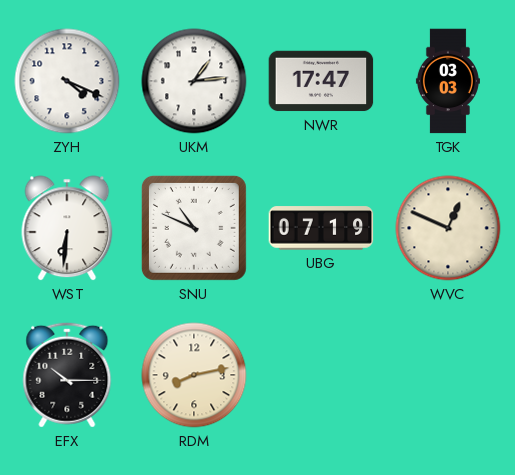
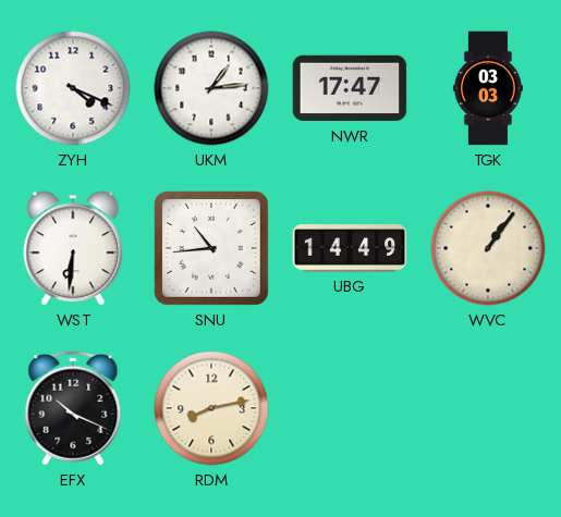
SNU: 10:49 -> 10:44 (211, 248)
UBG: 07:19 -> 14:49 (350, 248)
WVC: 12:49 -> 1:06 (488, 248)
EFX: 10:15 -> 10:19 (73, 408)
